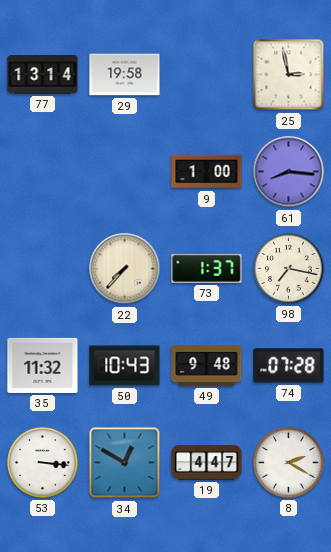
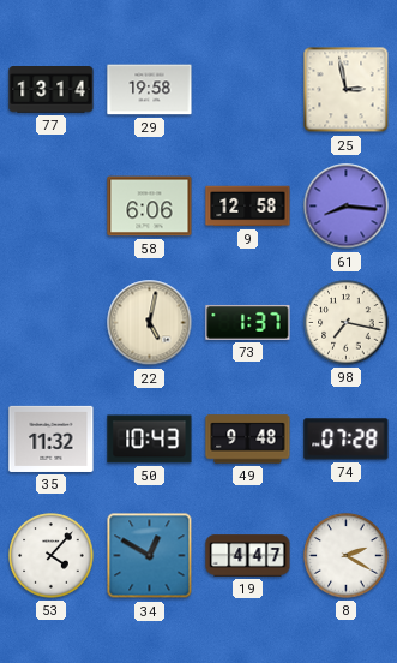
58: none -> 6:06 (150, 207)
9: 1:00 -> 12:58 (248, 207)
22: 7:37 -> 5:02 (150, 323)
53: 3:16 -> 4:07 (52, 556)
